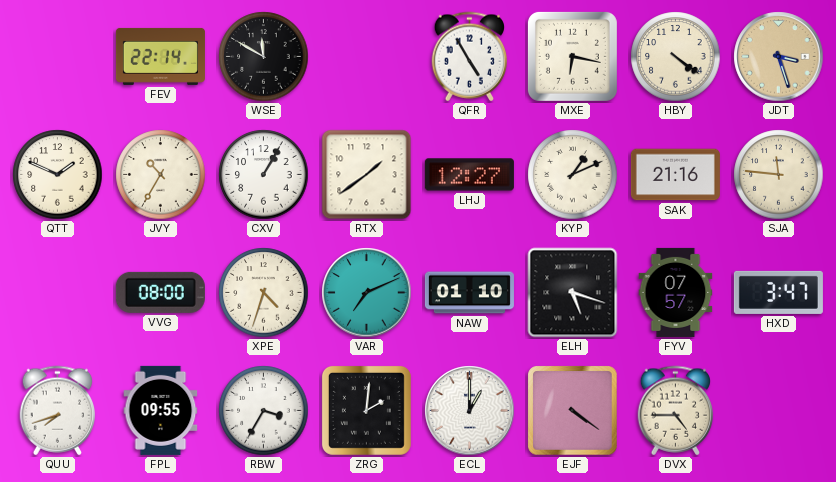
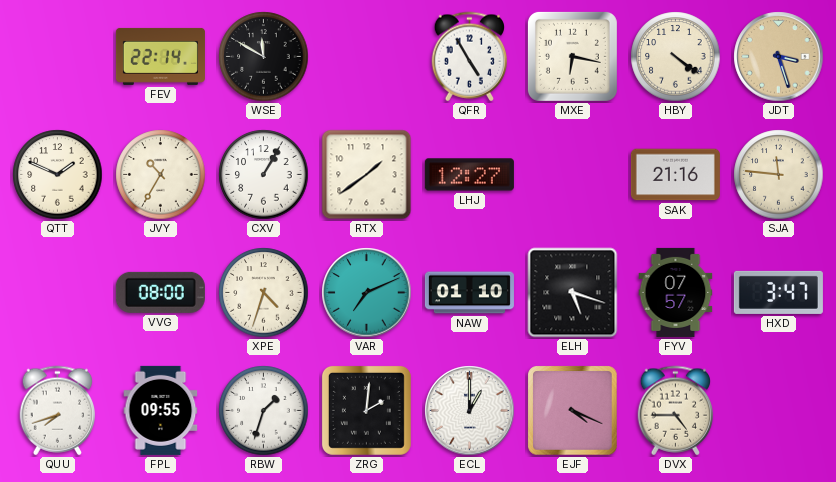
KYP: 1:11 -> none (573, 175)
RBW: 3:35 -> 1:33 (264, 411)
EJF: 4:21 -> 4:19 (573, 411)
